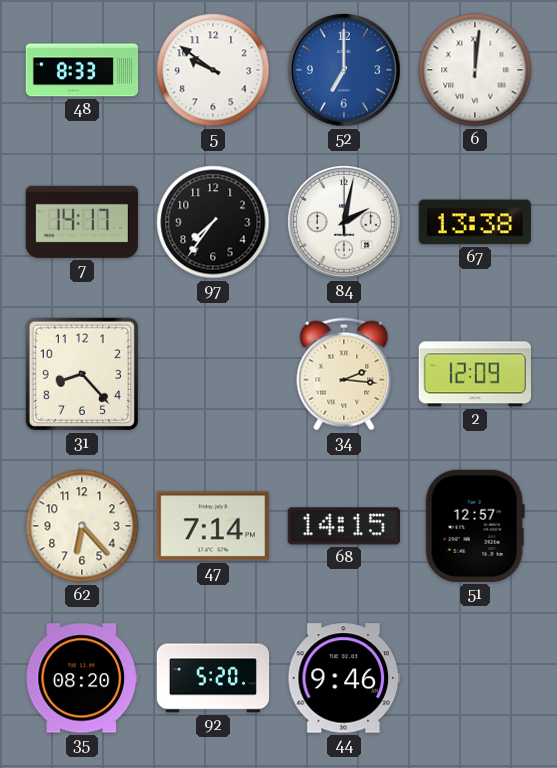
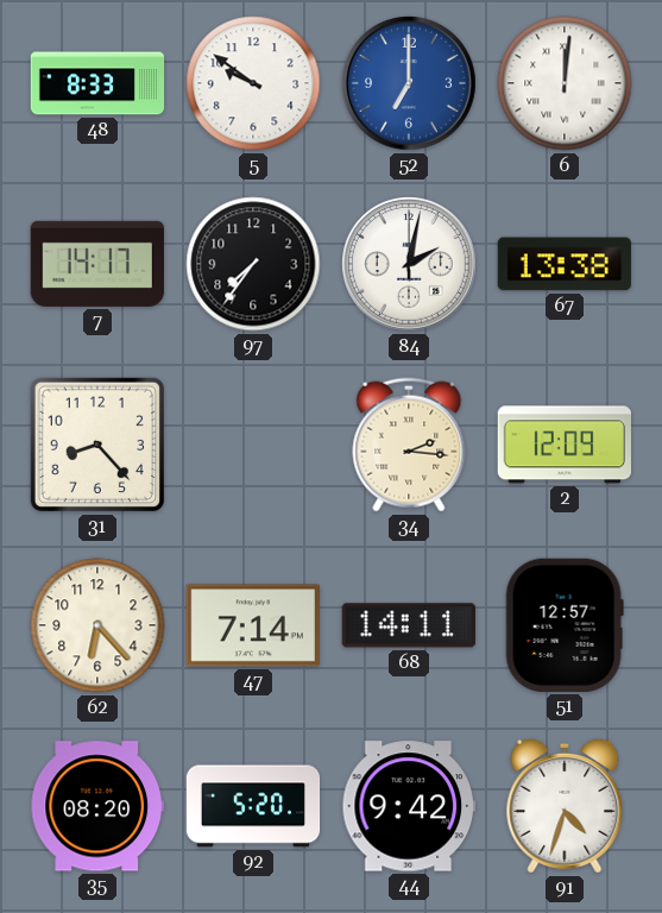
68: 14:15 -> 14:11 (409, 625)
44: 9:46 -> 9:42 (408, 806)
91: none -> 4:33 (565, 806)
